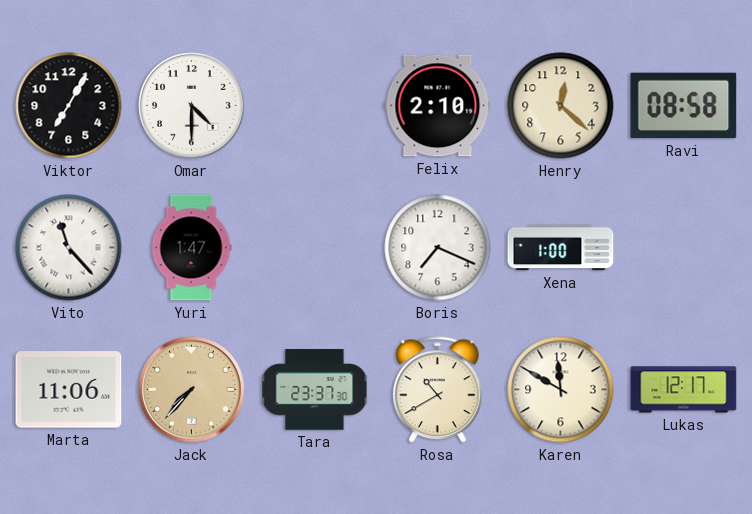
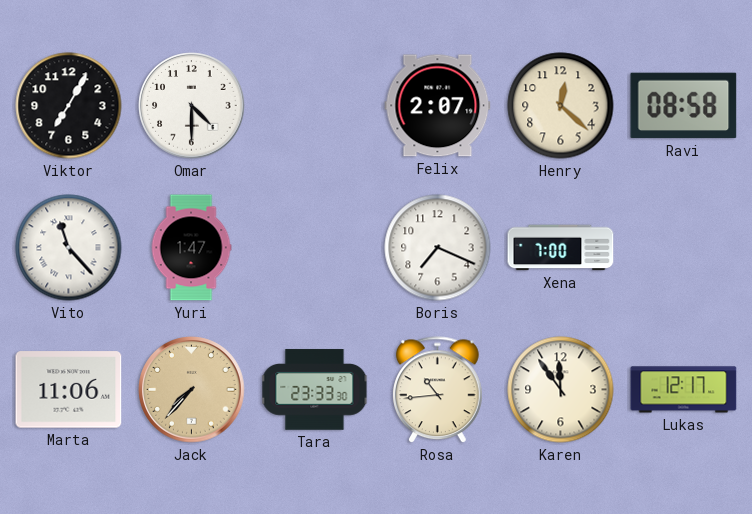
Felix: 2:10 -> 2:07 (438, 106)
Xena: 1:00 -> 7:00 (561, 248)
Tara: 23:37 -> 23:33 (315, 390)
Rosa: 10:40 -> 10:44 (438, 390)
Karen: 11:50 -> 11:54 (561, 390)
